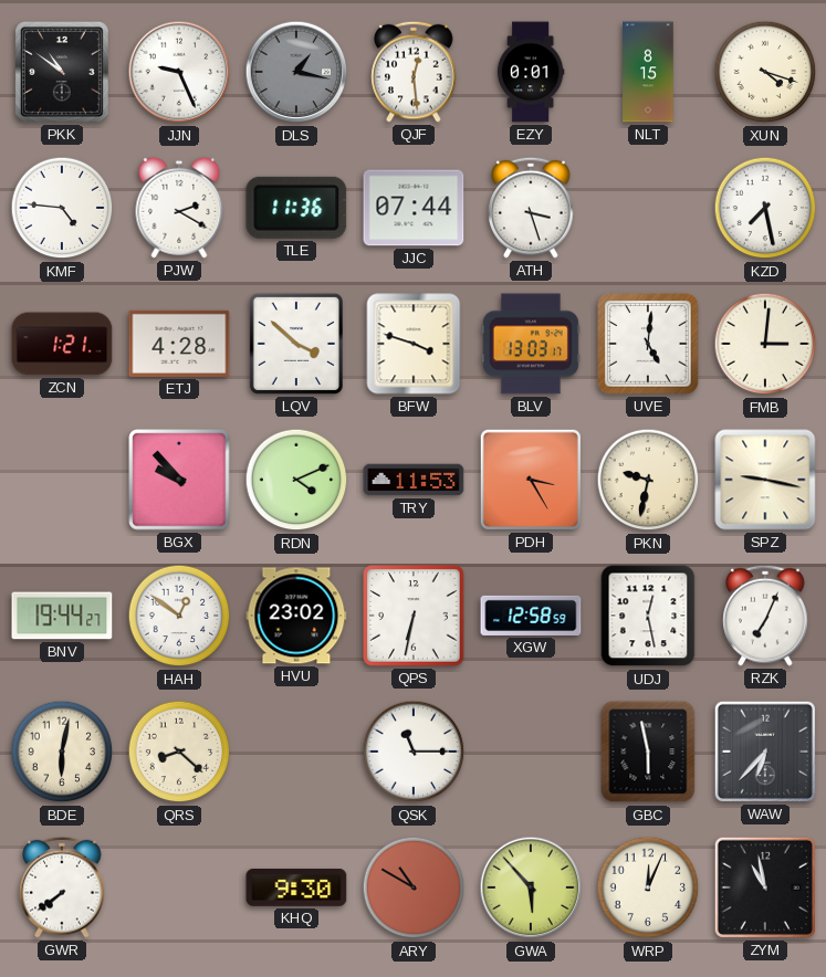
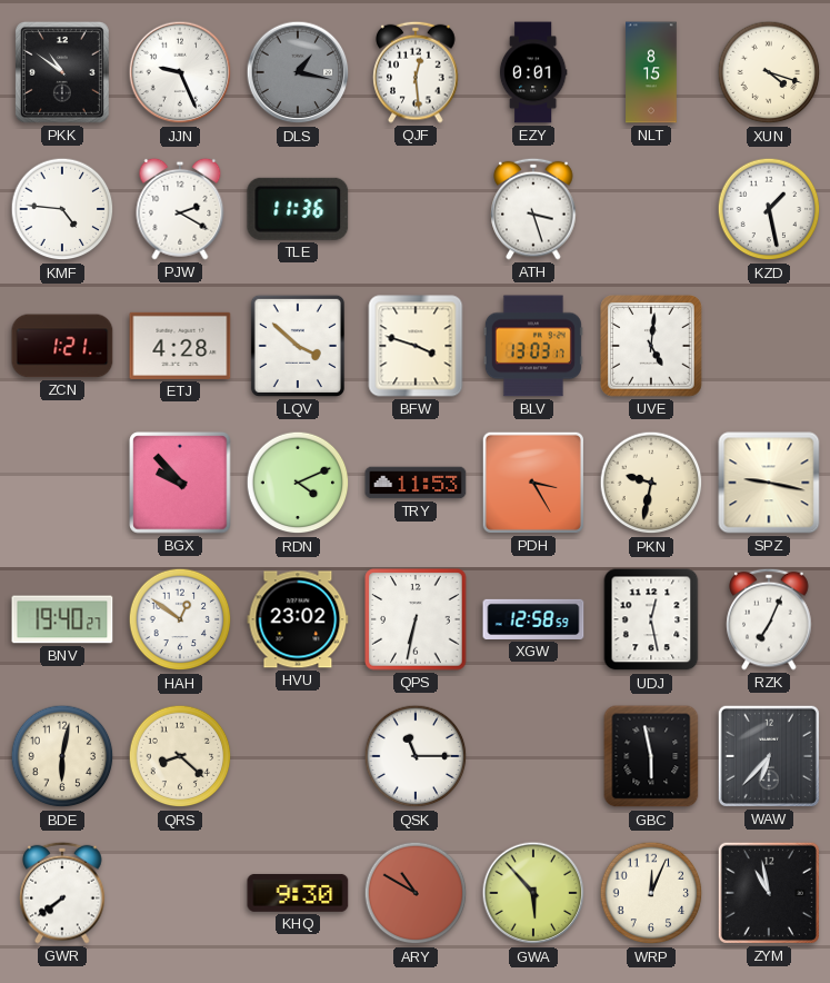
JJC: 07:44 -> none (414, 208)
KZD: 7:28 -> 1:28 (769, 209)
FMB: 3:01 -> none (765, 344)
BNV: 19:44 -> 19:40 (62, 619)
